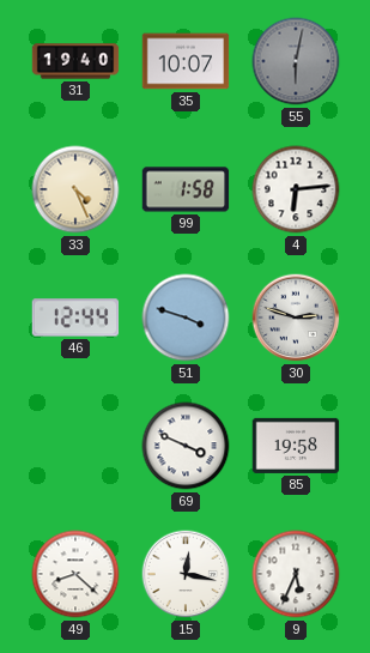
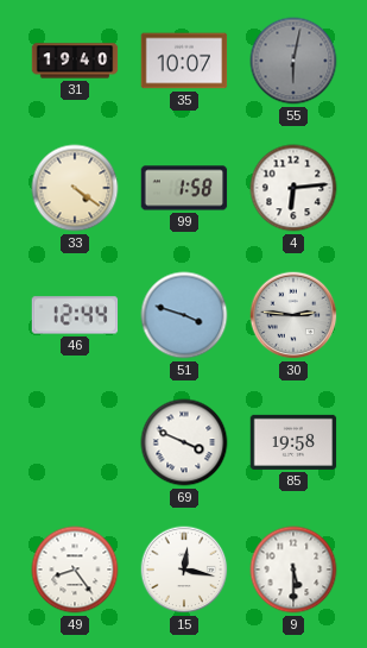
33: 4:26 -> 4:21 (75, 188)
30: 2:48 -> 2:46 (293, 315)
49: 8:22 -> 8:24 (75, 570)
9: 5:34 -> 5:30 (293, 570)
